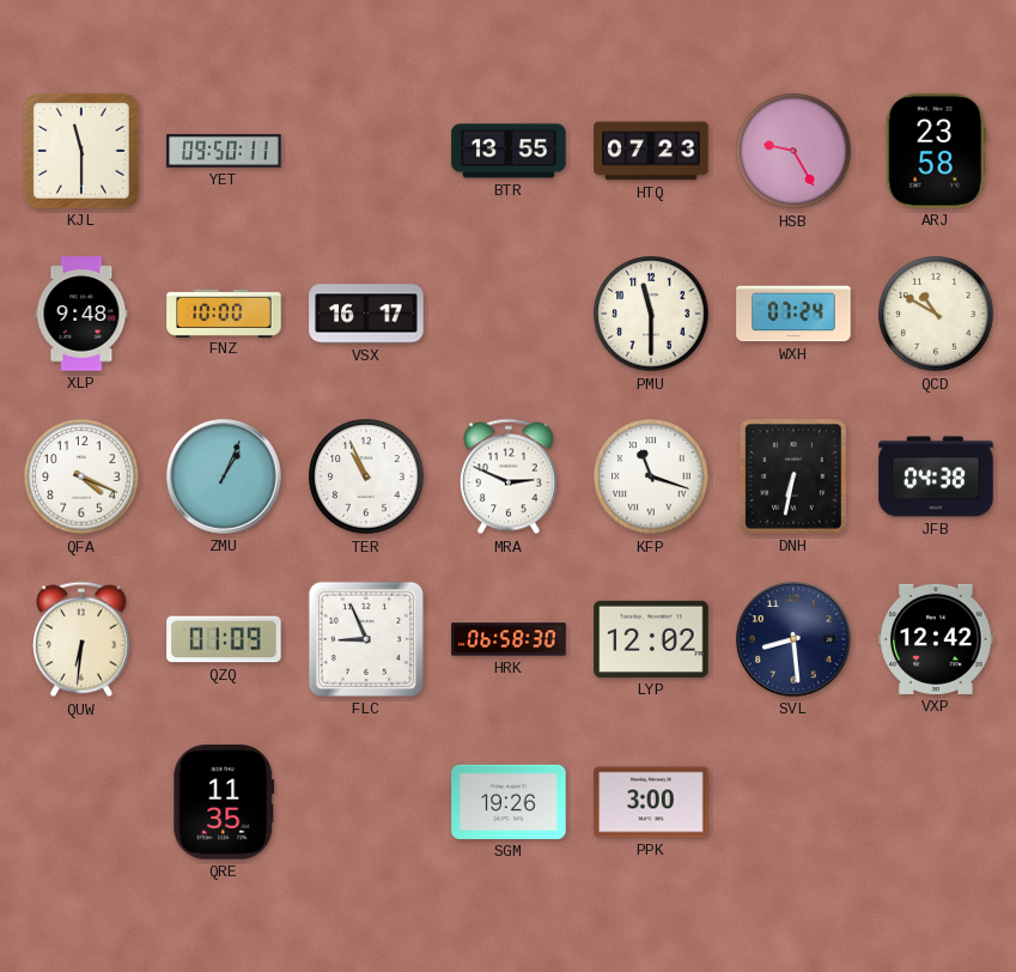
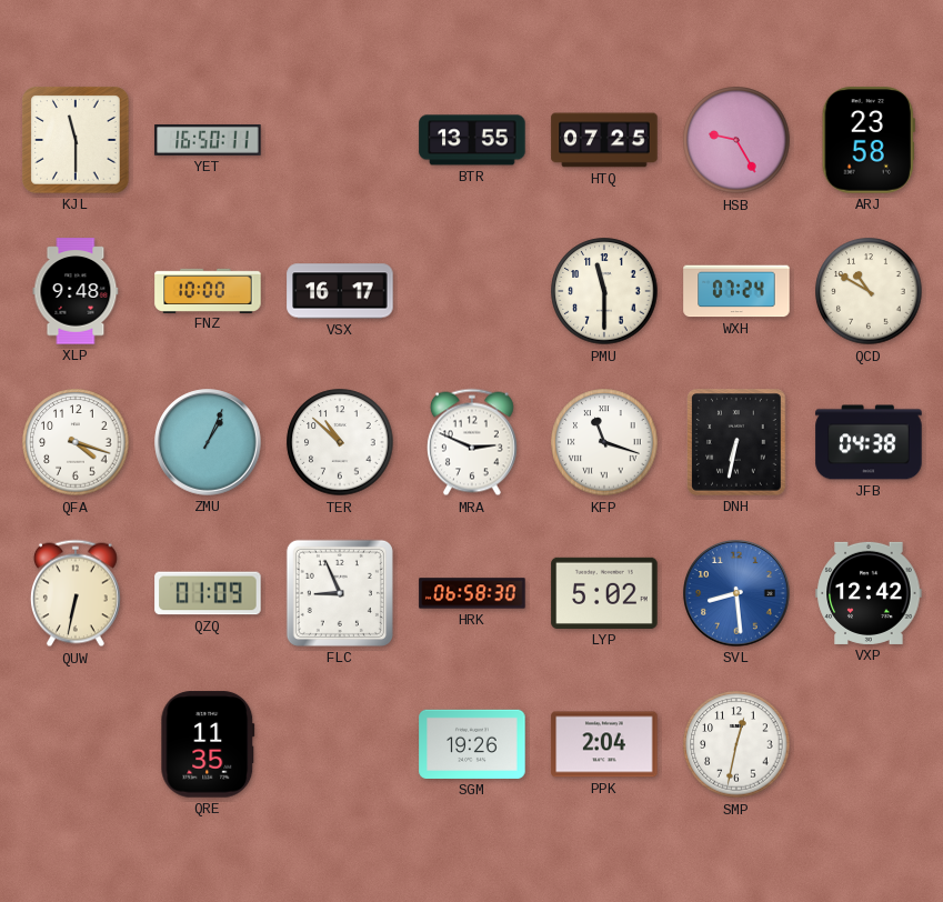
YET: 09:50 -> 16:50 (208, 141)
HTQ: 07:23 -> 07:25 (604, 140)
QFA: 4:19 -> 4:18 (76, 442)
TER: 10:56 -> 10:52 (340, 442)
QUW: 6:31 -> 6:32 (76, 593)
LYP: 12:02 -> 5:02 (604, 593)
SVL dial: navy -> blue (736, 593)
PPK: 3:00 -> 2:04 (604, 744)
SMP: none -> 12:32 (736, 744)
